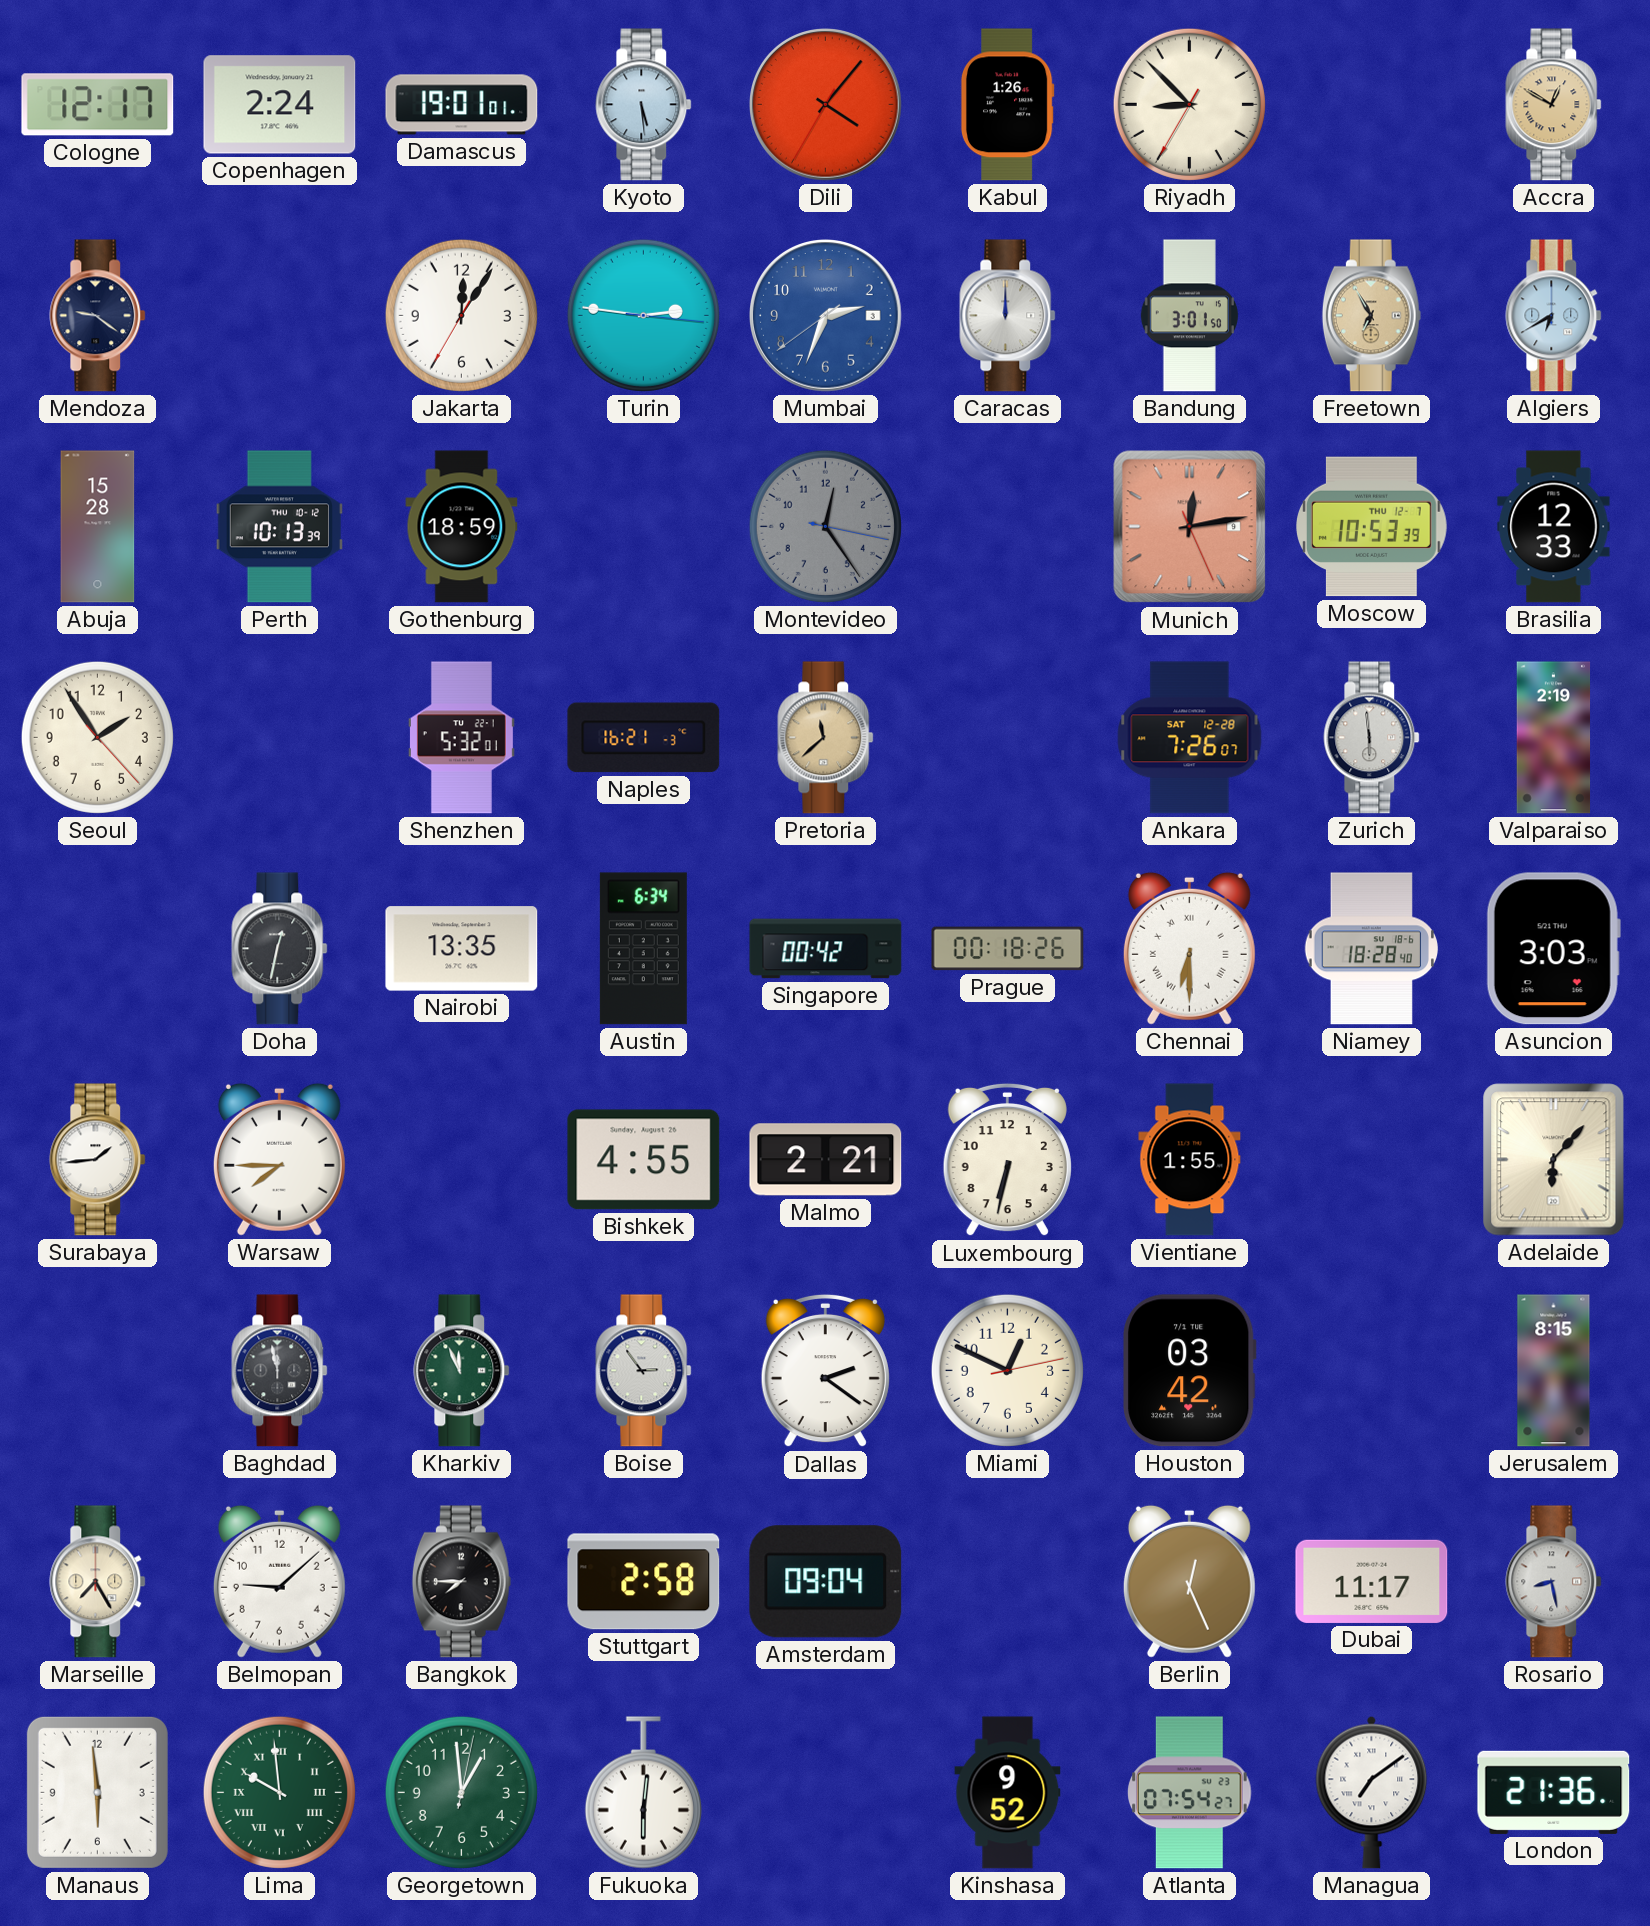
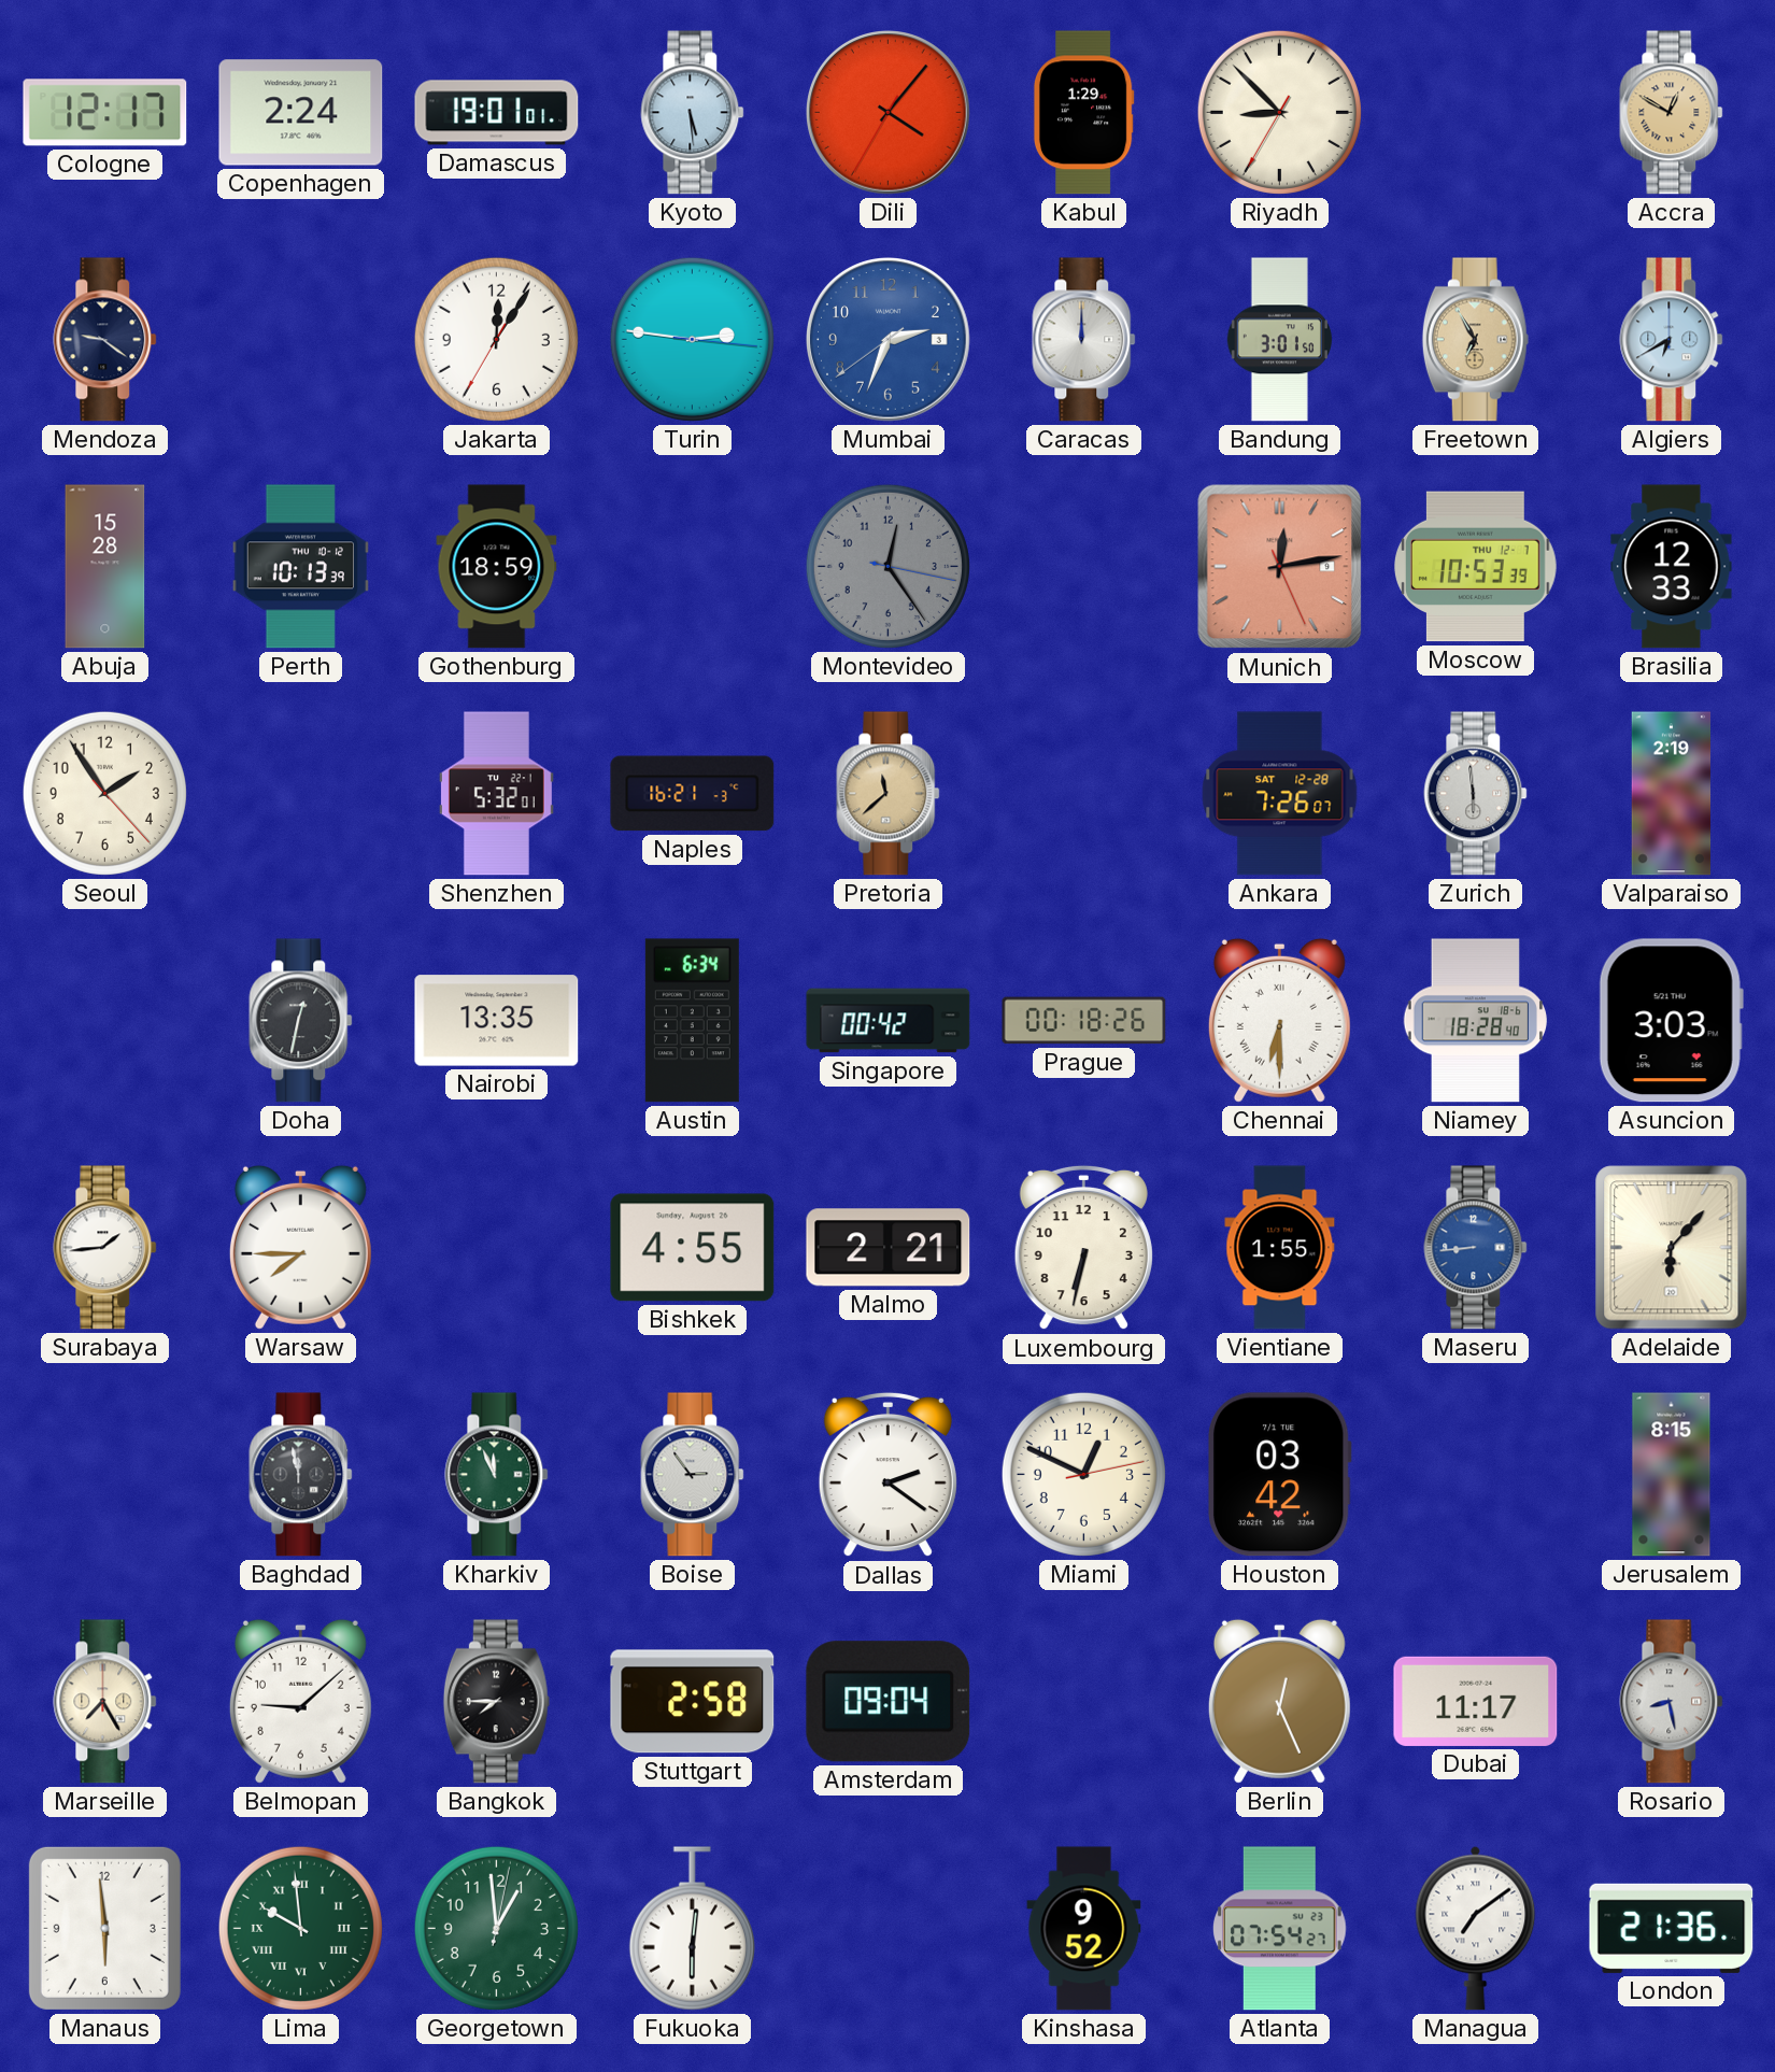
Kabul: 1:26 -> 1:29 (1083, 113)
Maseru: none -> 8:44 (1476, 1248)
